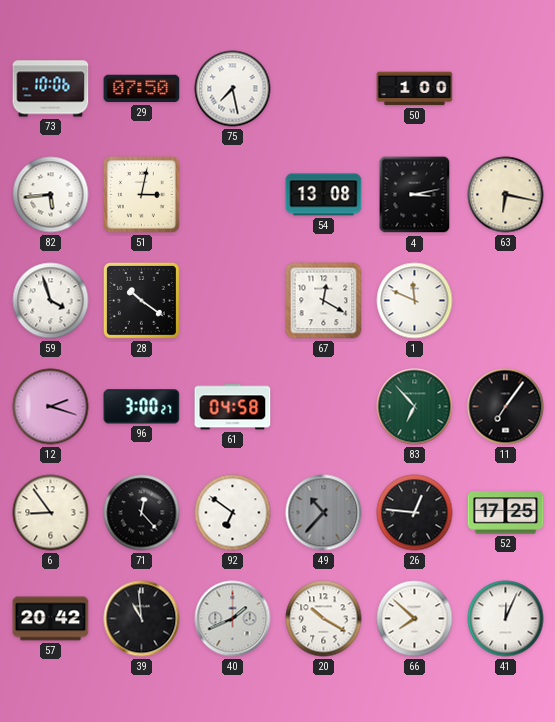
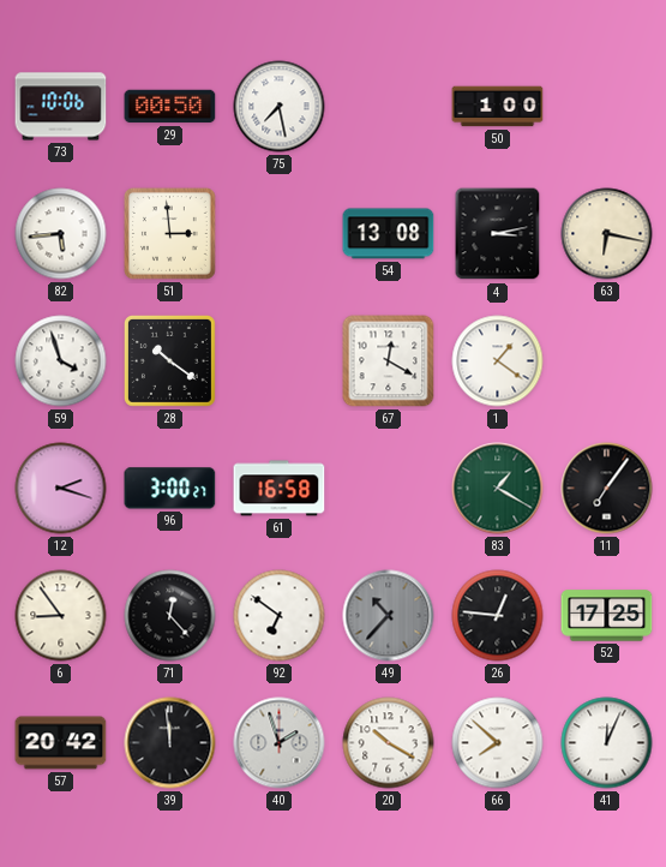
29: 07:50 -> 00:50 (170, 107)
51: 3:02 -> 2:59 (169, 233)
1: 11:49 -> 1:21 (498, 361)
61: 04:58 -> 16:58 (280, 489)
83: 6:53 -> 1:20 (498, 489)
39: 10:59 -> 11:59 (170, 743)
40: 1:41 -> 1:57 (280, 743)
